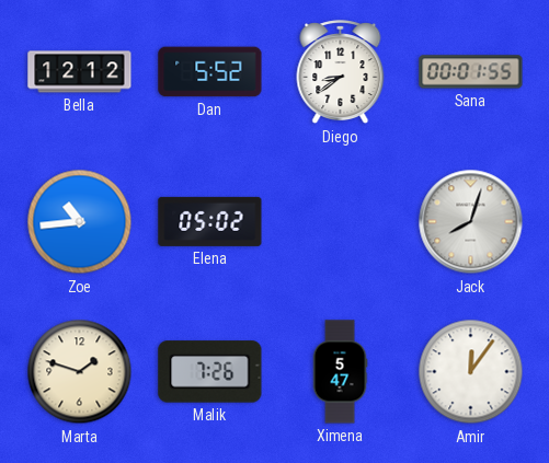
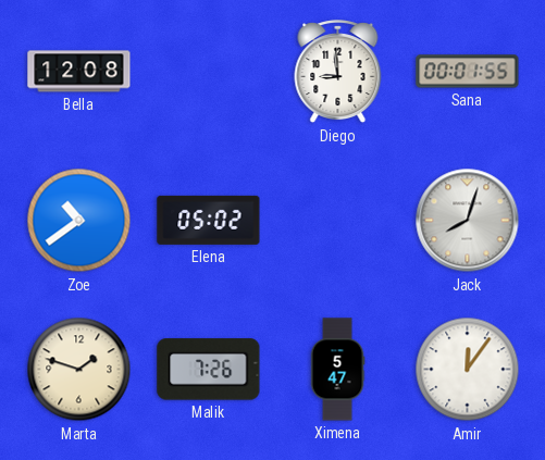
Bella: 12:12 -> 12:08 (79, 72)
Dan: 5:52 -> none (210, 72)
Diego: 8:39 -> 8:59 (338, 72)
Zoe: 10:44 -> 10:39 (79, 221)
